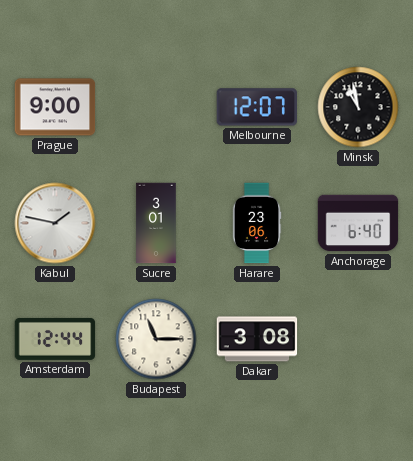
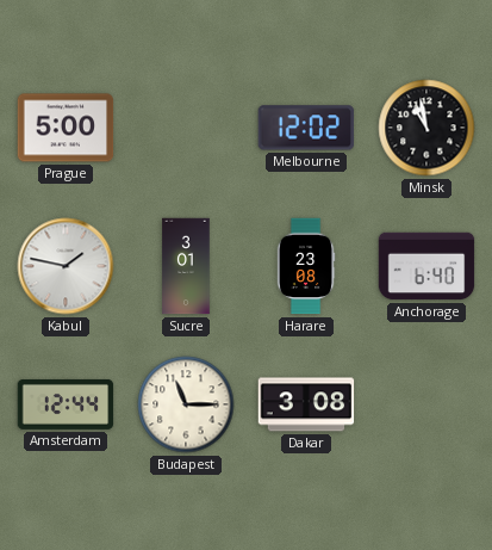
Prague: 9:00 -> 5:00 (66, 128)
Melbourne: 12:07 -> 12:02 (305, 128)
Harare: 23:06 -> 23:08 (306, 266)
